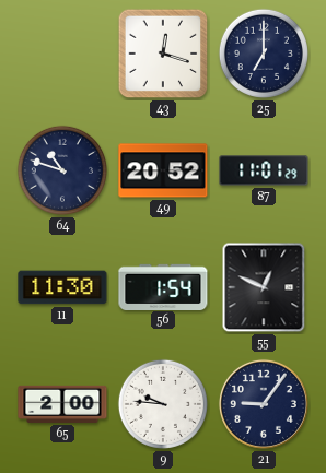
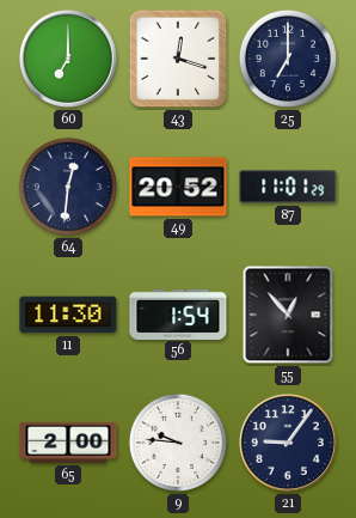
60: none -> 7:00 (68, 59)
64: 10:48 -> 12:31 (68, 187)
55: 12:49 -> 12:53 (288, 315)
